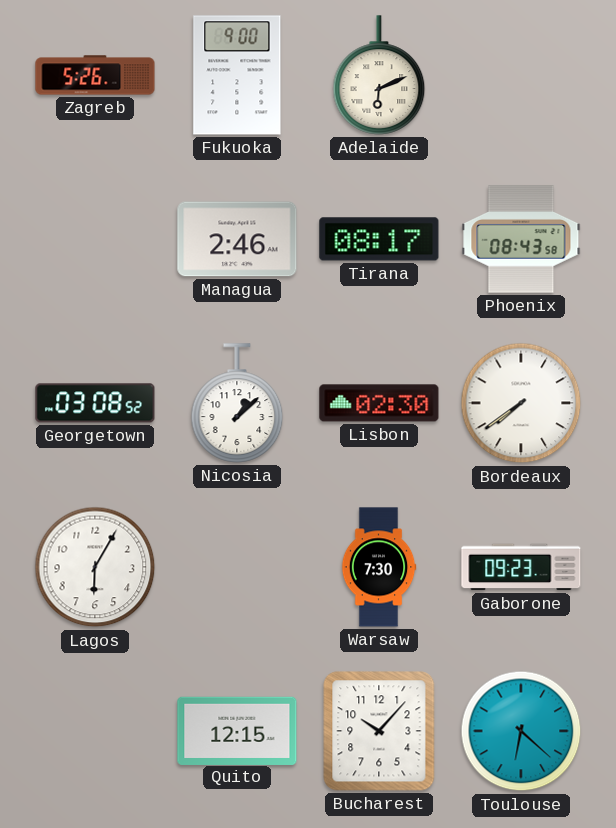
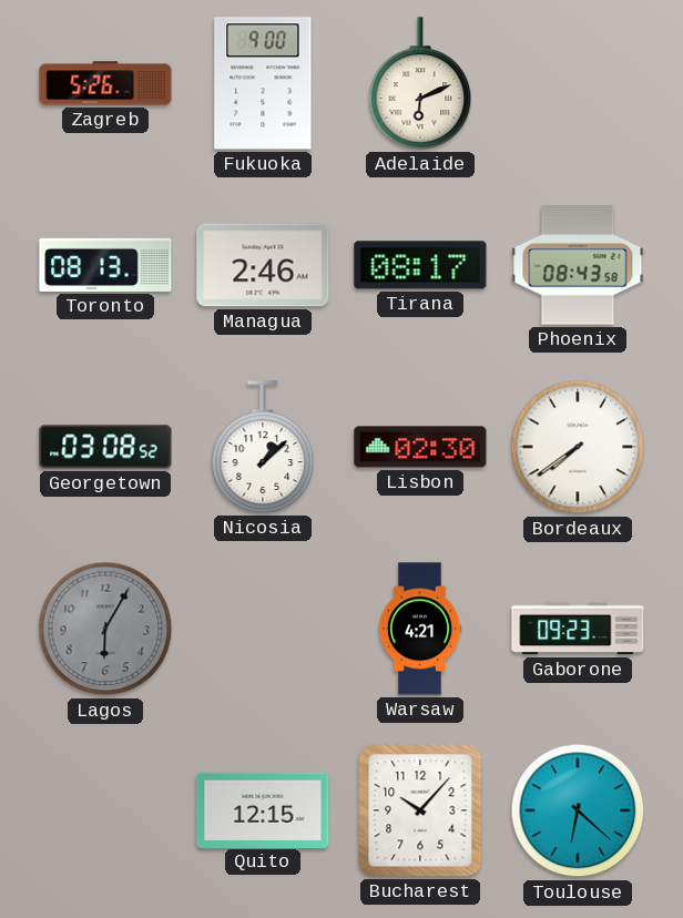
Toronto: none -> 08:13 (105, 265)
Lagos dial: white -> grey (105, 629)
Warsaw: 7:30 -> 4:21 (420, 629)
